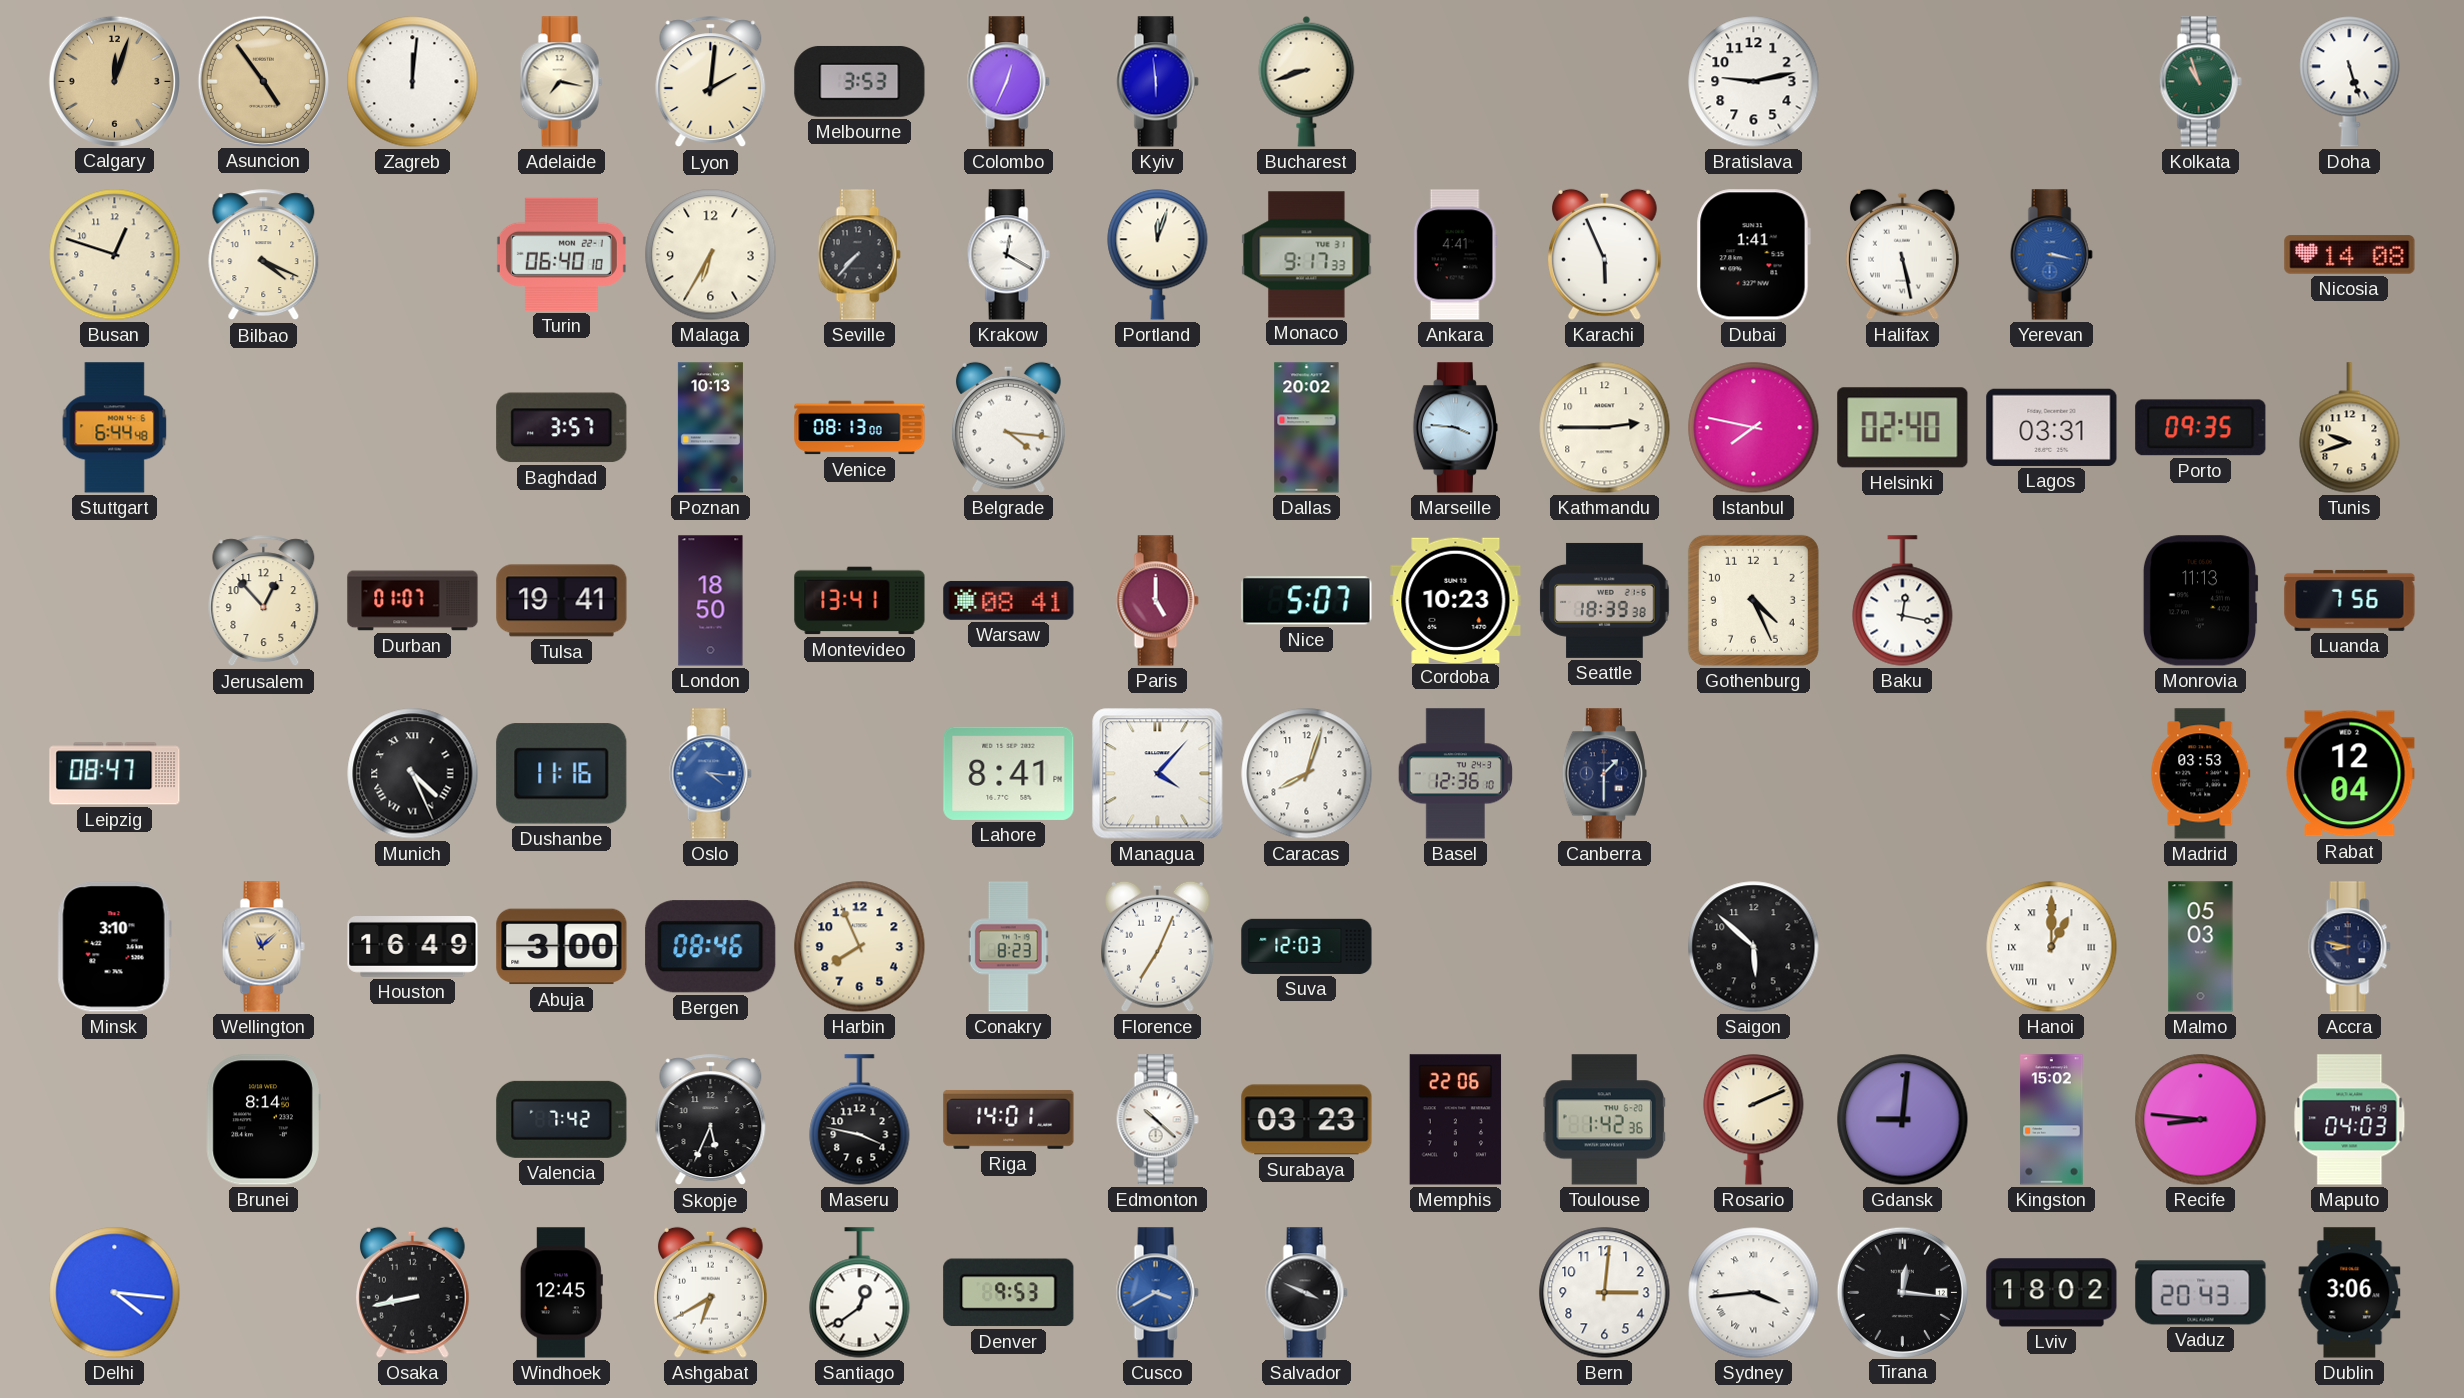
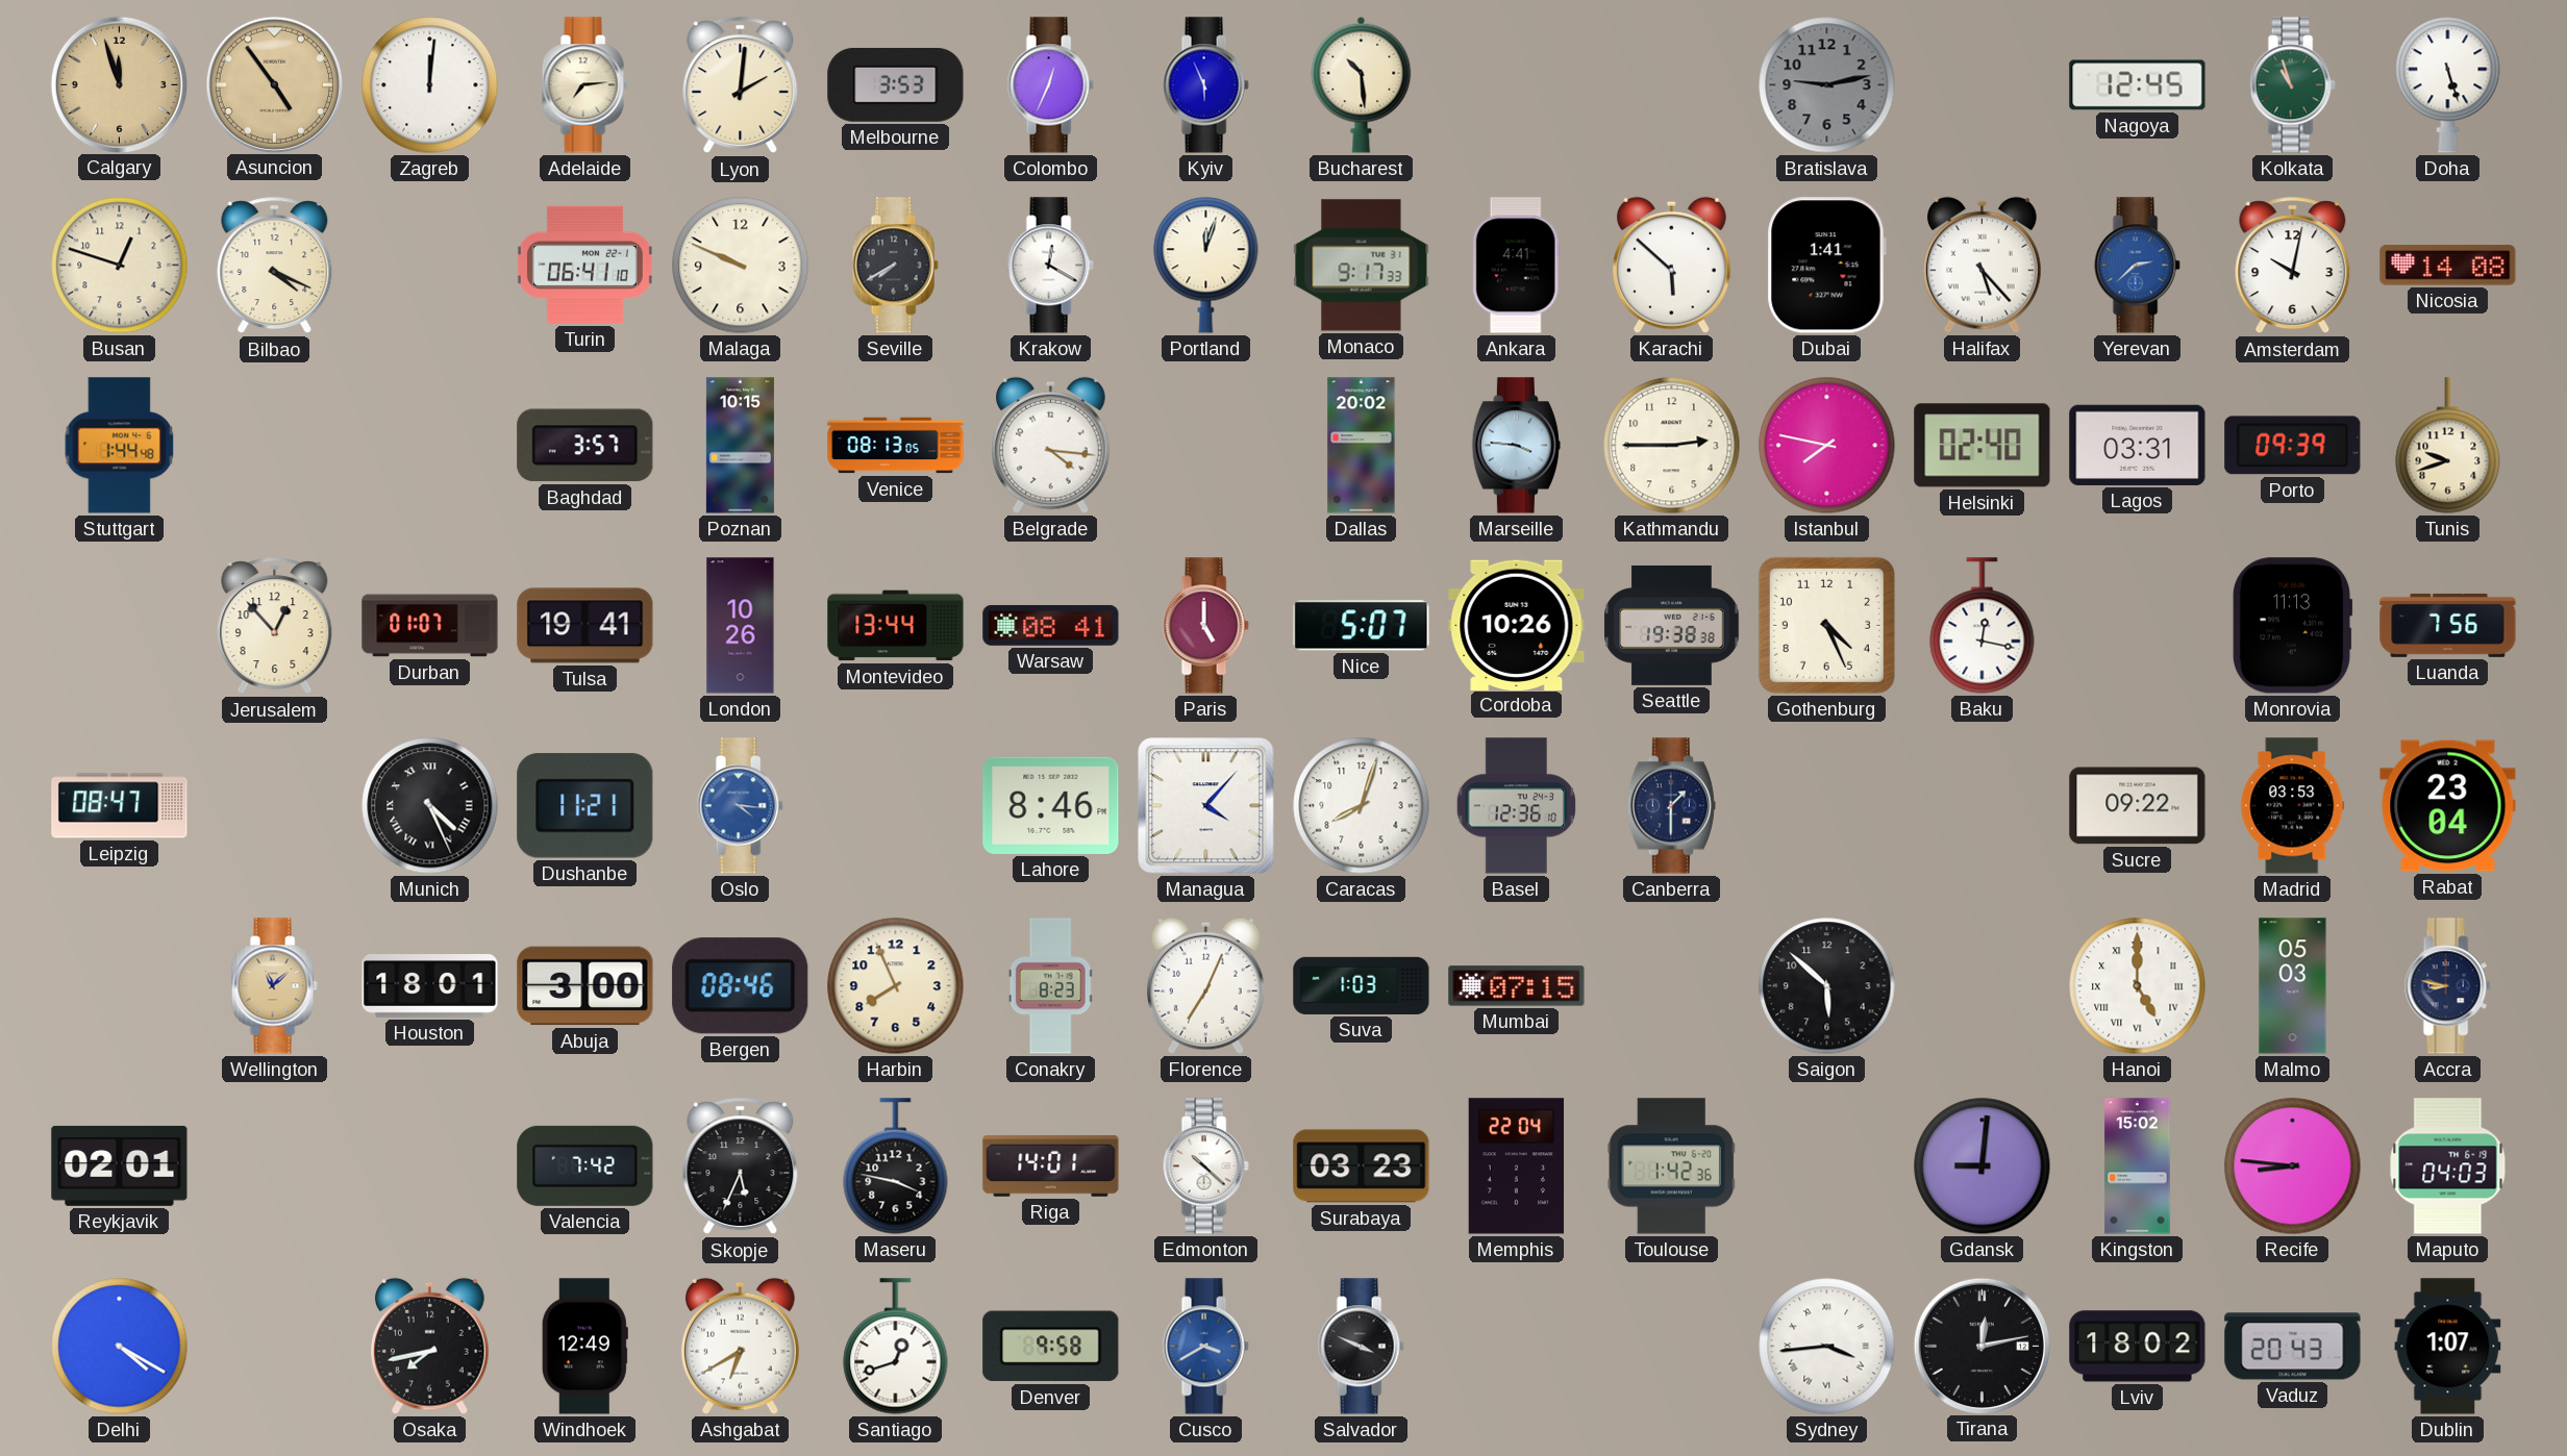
Calgary: 12:03 -> 11:57 (119, 84)
Adelaide: 7:17 -> 7:14 (584, 85)
Kyiv: 5:59 -> 5:56 (1205, 85)
Bucharest: 8:42 -> 10:29 (1362, 84)
Bratislava dial: white -> grey (1827, 85)
Nagoya: none -> 12:45 (2138, 85)
Turin: 06:40 -> 06:41 (584, 265)
Malaga: 6:35 -> 9:49 (741, 266)
Seville: 7:37 -> 7:40 (895, 266)
Karachi: 5:56 -> 5:52 (1672, 265)
Halifax: 5:28 -> 5:23 (1983, 265)
Yerevan: 3:17 -> 2:38 (2137, 266)
Amsterdam: none -> 10:02 (2293, 266)
Stuttgart: 6:44 -> 1:44 (120, 446)
Poznan: 10:13 -> 10:15 (740, 446)
Venice: 08:13:00 -> 08:13:05 (896, 446)
Porto: 09:35 -> 09:39 (2293, 446)
London: 18:50 -> 10:26 (741, 626)
Montevideo: 13:41 -> 13:44 (896, 626)
Cordoba: 10:23 -> 10:26 (1517, 625)
Seattle: 18:39 -> 19:38 (1672, 625)
Dushanbe: 11:16 -> 11:21 (585, 806)
Lahore: 8:41 -> 8:46 (1051, 805)
Sucre: none -> 09:22 (2138, 806)
Rabat: 12:04 -> 23:04 (2448, 806)
Minsk: 3:10 -> none (114, 947)
Houston: 16:49 -> 18:01 (430, 986)
Suva: 12:03 -> 1:03 (1362, 985)
Mumbai: none -> 07:15 (1517, 986)
Hanoi: 1:00 -> 5:00 (2138, 986)
Reykjavik: none -> 02:01 (120, 1165)
Brunei: 8:14 -> none (263, 1120)
Memphis: 22:06 -> 22:04 (1517, 1166)
Rosario: 2:11 -> none (1754, 1120)
Delhi: 4:16 -> 4:20 (120, 1347)
Osaka: 8:43 -> 7:43 (430, 1346)
Windhoek: 12:45 -> 12:49 (584, 1347)
Santiago: 12:39 -> 12:42 (896, 1347)
Denver: 9:53 -> 9:58 (1051, 1347)
Bern: 3:01 -> none (1605, 1293)
Tirana: 12:16 -> 12:13 (1982, 1346)
Dublin: 3:06 -> 1:07 (2448, 1347)
